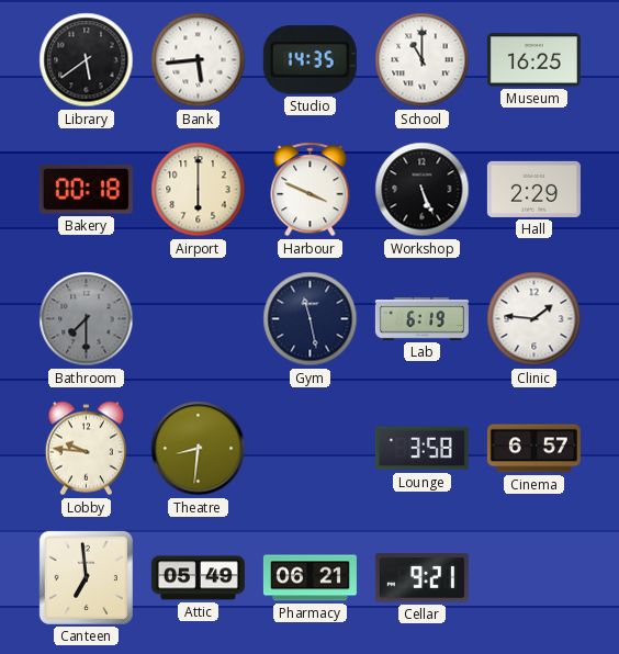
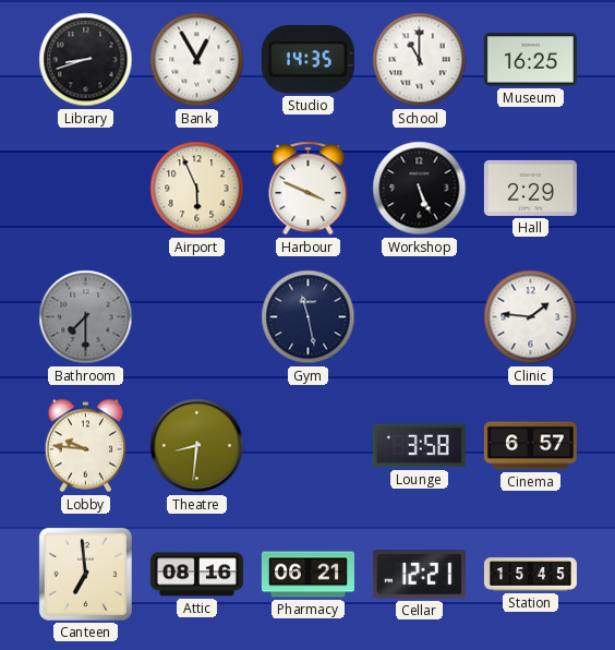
Library: 5:39 -> 8:42 (86, 60)
Bank: 5:44 -> 12:55 (197, 60)
Bakery: 00:18 -> none (86, 189)
Airport: 6:00 -> 5:56 (197, 189)
Lab: 6:19 -> none (421, 319)
Attic: 05:49 -> 08:16 (196, 575)
Cellar: 9:21 -> 12:21 (419, 575)
Station: none -> 15:45 (530, 575)
